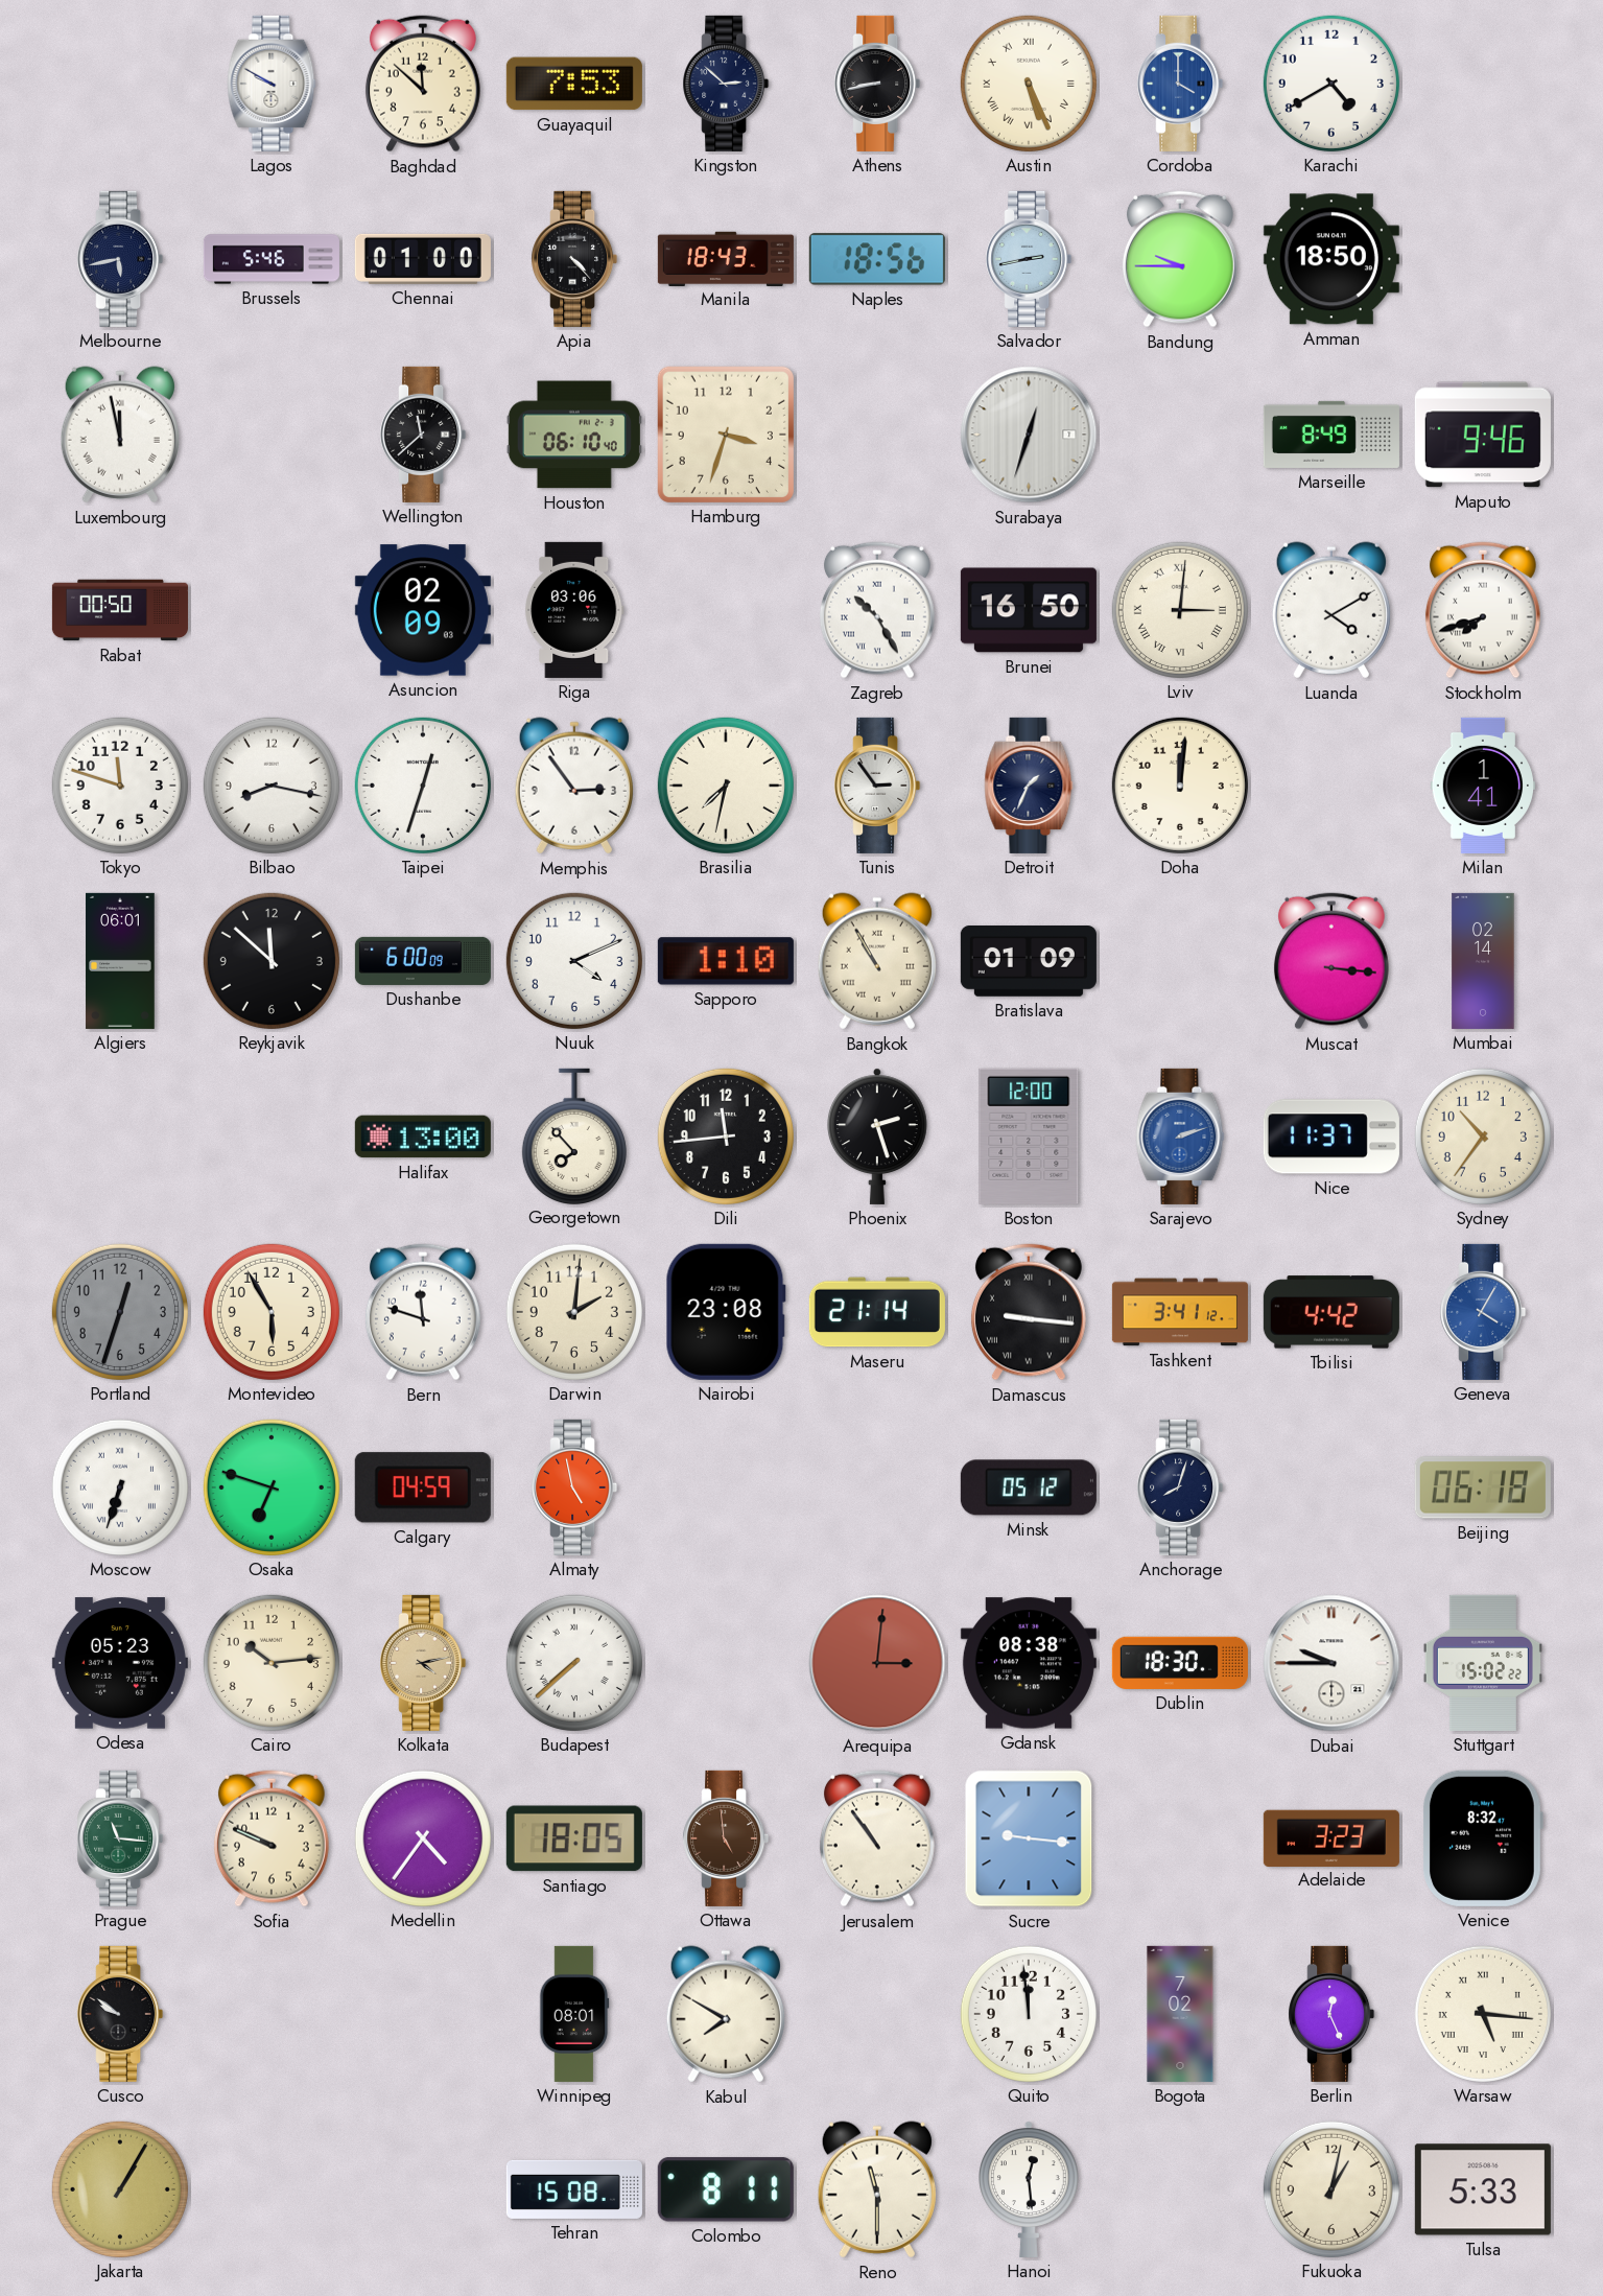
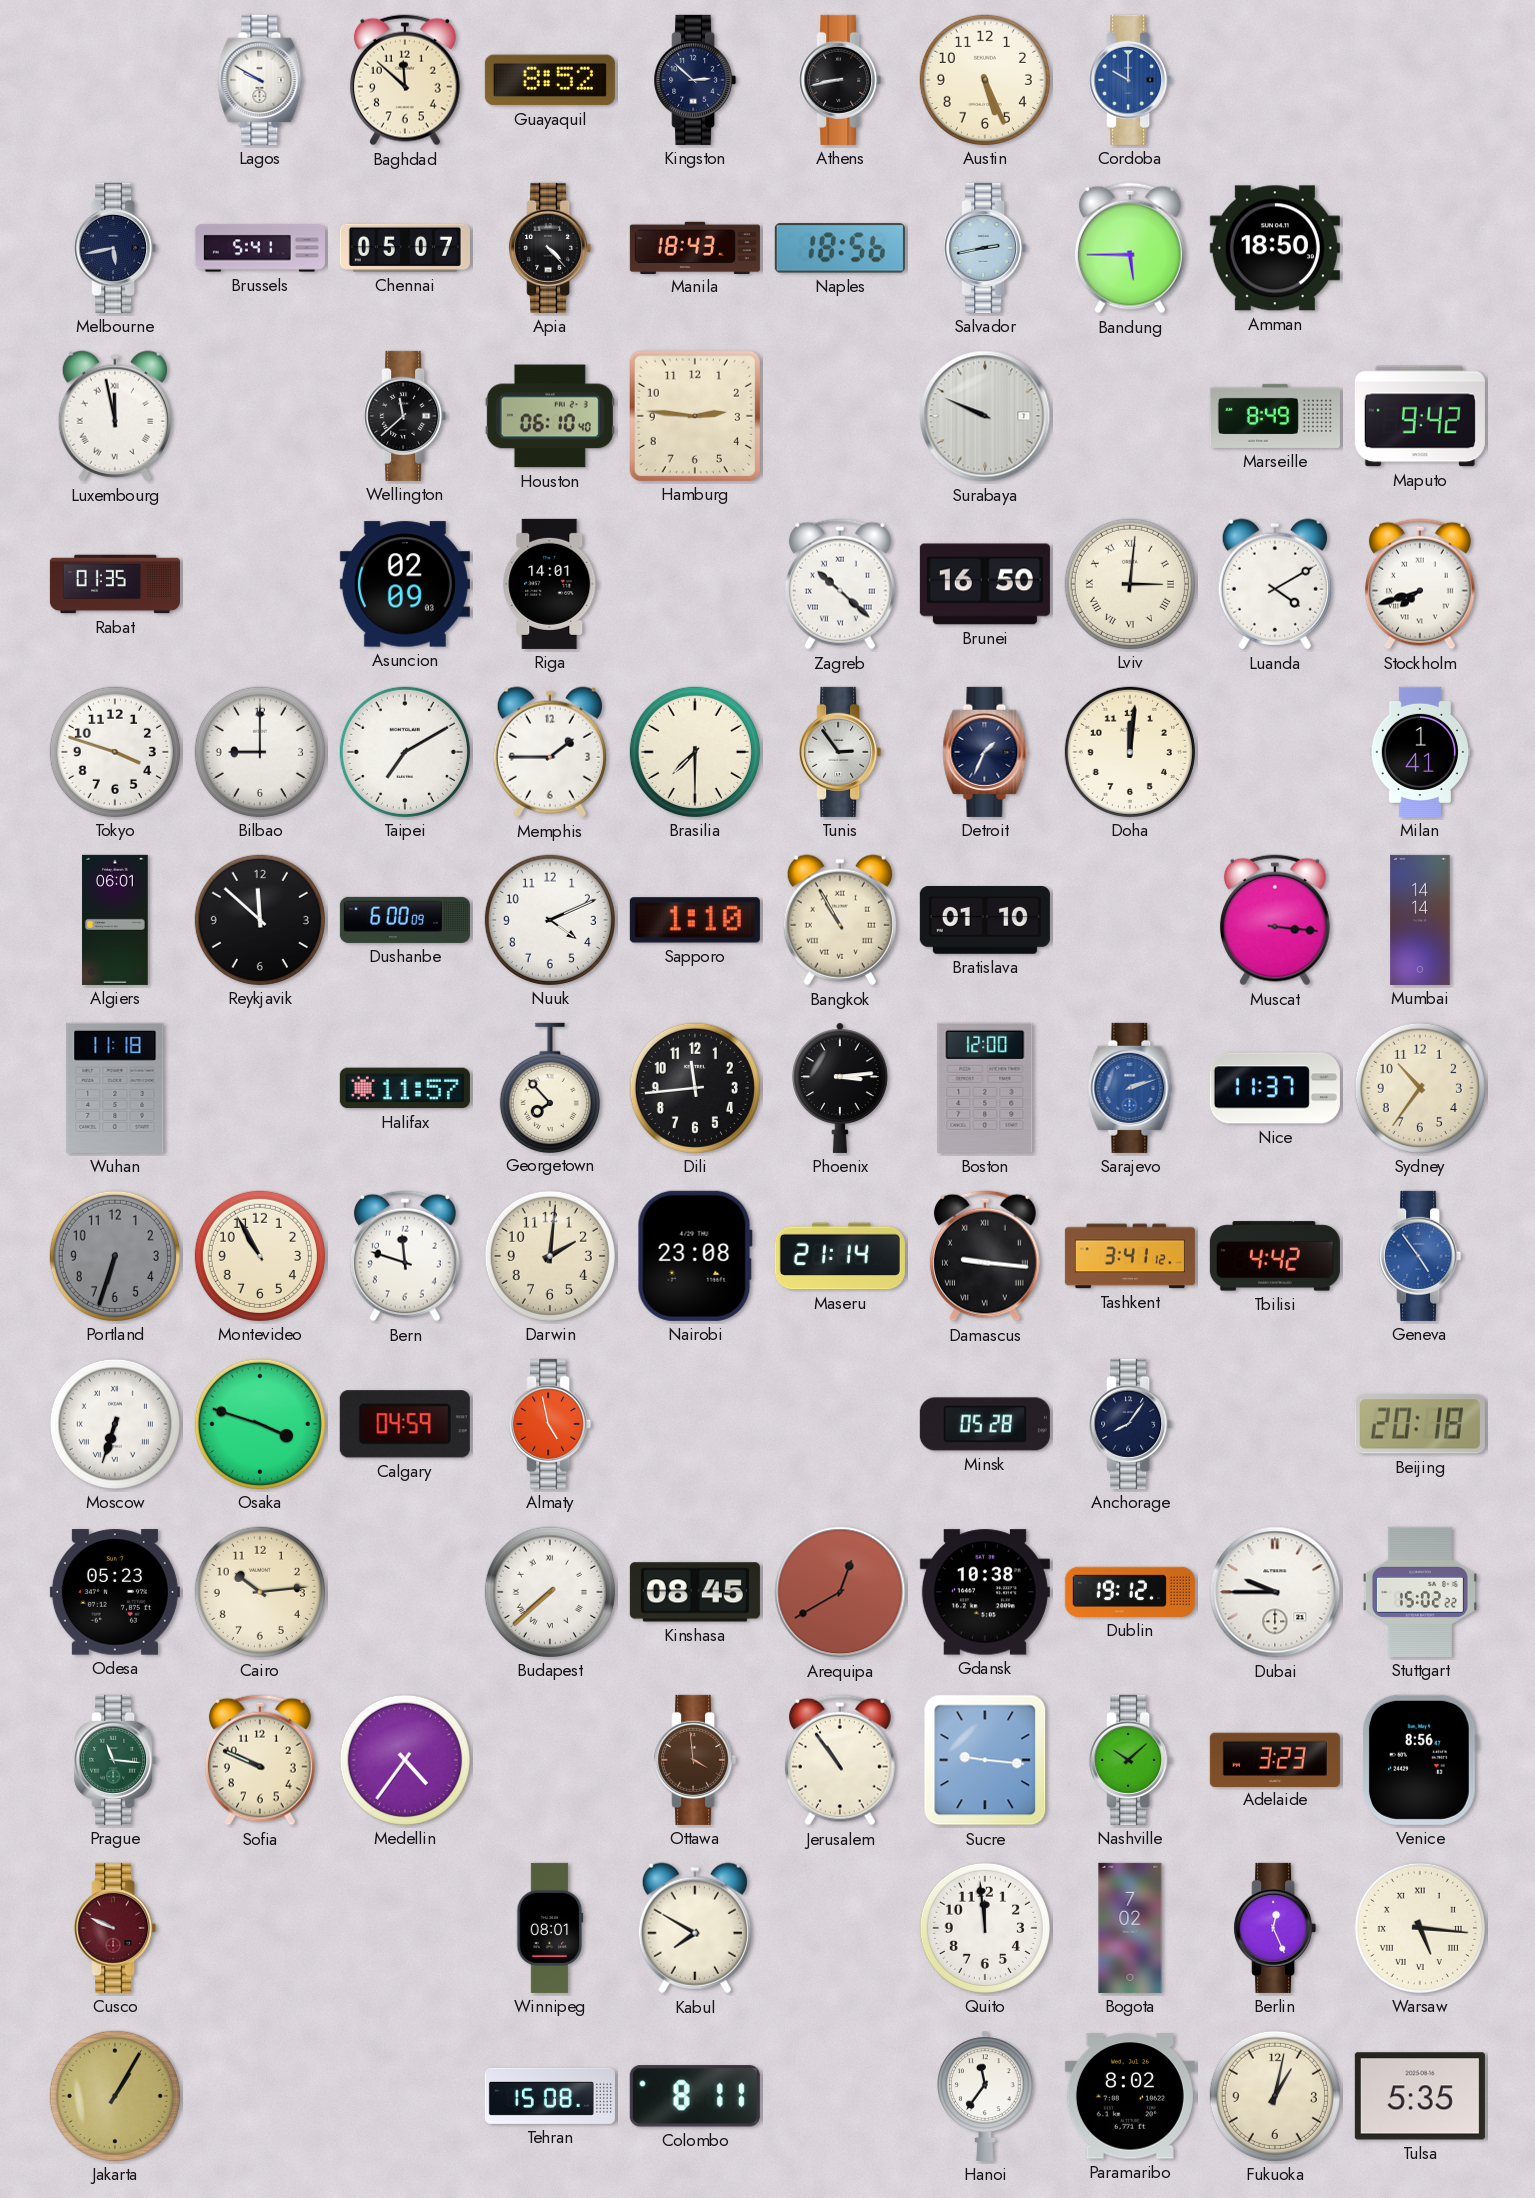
Guayaquil: 7:53 -> 8:52 (550, 80)
Austin numerals: Roman -> Arabic (985, 80)
Cordoba: 4:00 -> 10:00 (1130, 80)
Karachi: 4:40 -> none (1331, 84)
Brussels: 5:46 -> 5:41 (260, 248)
Chennai: 01:00 -> 05:07 (405, 248)
Bandung: 9:45 -> 5:45 (1130, 248)
Hamburg: 3:33 -> 2:46 (695, 416)
Surabaya: 12:33 -> 9:49 (985, 416)
Maputo: 9:46 -> 9:42 (1420, 416)
Rabat: 00:50 -> 01:35 (115, 584)
Riga: 03:06 -> 14:01 (550, 584)
Zagreb: 10:25 -> 10:22 (840, 584)
Tokyo: 11:48 -> 3:48 (115, 752)
Bilbao: 8:17 -> 9:00 (260, 752)
Taipei: 12:33 -> 7:10 (405, 752)
Memphis: 2:54 -> 1:45 (550, 752)
Brasilia: 7:32 -> 7:30 (695, 752)
Bratislava: 01:09 -> 01:10 (985, 921)
Mumbai: 02:14 -> 14:14 (1420, 920)
Wuhan: none -> 11:18 (115, 1088)
Halifax: 13:00 -> 11:57 (405, 1088)
Phoenix: 2:27 -> 3:14 (841, 1088)
Portland: 12:33 -> 6:33 (115, 1256)
Montevideo: 5:55 -> 10:55 (260, 1256)
Geneva: 4:05 -> 4:54 (1420, 1256)
Osaka: 6:48 -> 3:48 (260, 1424)
Minsk: 05:12 -> 05:28 (985, 1424)
Anchorage: 8:03 -> 8:06 (1130, 1424)
Beijing: 06:18 -> 20:18 (1420, 1424)
Kolkata: 4:13 -> none (423, 1663)
Kinshasa: none -> 08:45 (695, 1592)
Arequipa: 3:01 -> 12:40 (840, 1592)
Gdansk: 08:38 -> 10:38 (985, 1592)
Dublin: 18:30 -> 19:12 (1130, 1592)
Santiago: 18:05 -> none (574, 1838)
Ottawa: 4:59 -> 3:59 (695, 1760)
Nashville: none -> 10:08 (1130, 1760)
Venice: 8:32 -> 8:56 (1419, 1760)
Cusco: 9:51 -> 9:49 (115, 1928)
Cusco dial: black -> burgundy (115, 1928)
Reno: 11:30 -> none (877, 2189)
Hanoi: 12:29 -> 11:36 (986, 2096)
Paramaribo: none -> 8:02 (1130, 2096)
Tulsa: 5:33 -> 5:35 (1420, 2096)
